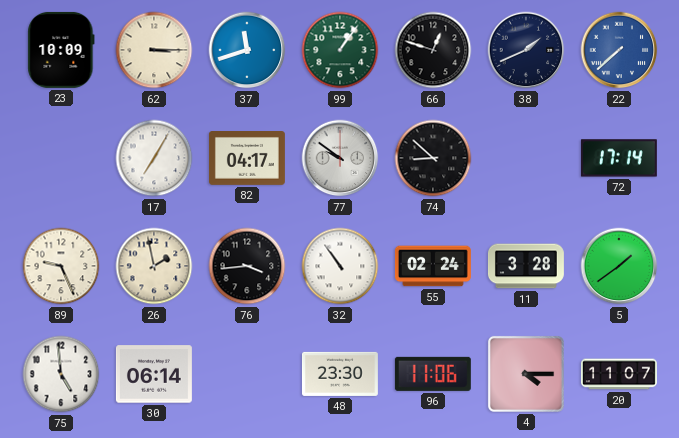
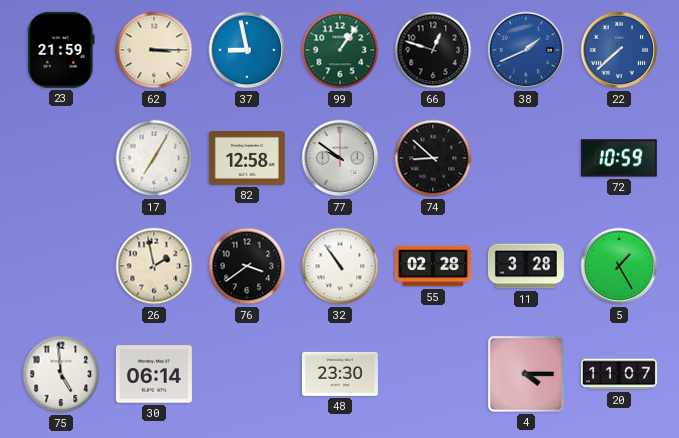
23: 10:09 -> 21:59 (61, 50)
37: 11:42 -> 8:58 (247, 50)
38 dial: navy -> blue (526, 50)
82: 04:17 -> 12:58 (247, 159)
72: 17:14 -> 10:59 (619, 158)
89: 9:26 -> none (61, 266)
76: 3:44 -> 3:39 (247, 266)
55: 02:24 -> 02:28 (433, 266)
5: 1:39 -> 1:25 (619, 266)
96: 11:06 -> none (433, 374)
